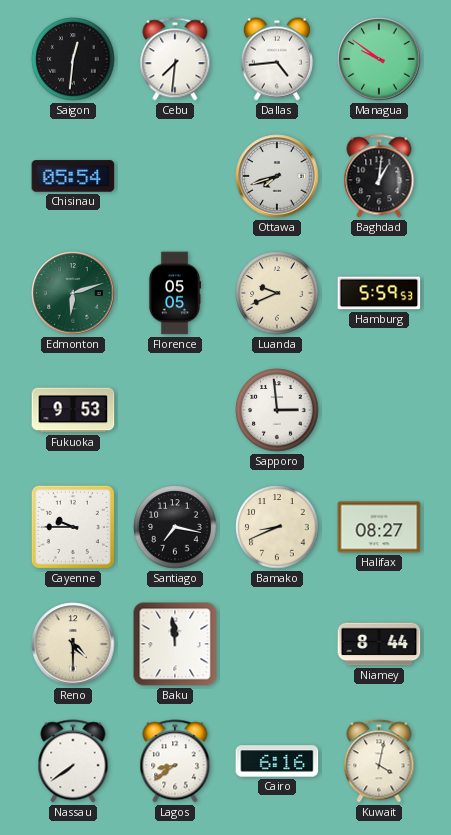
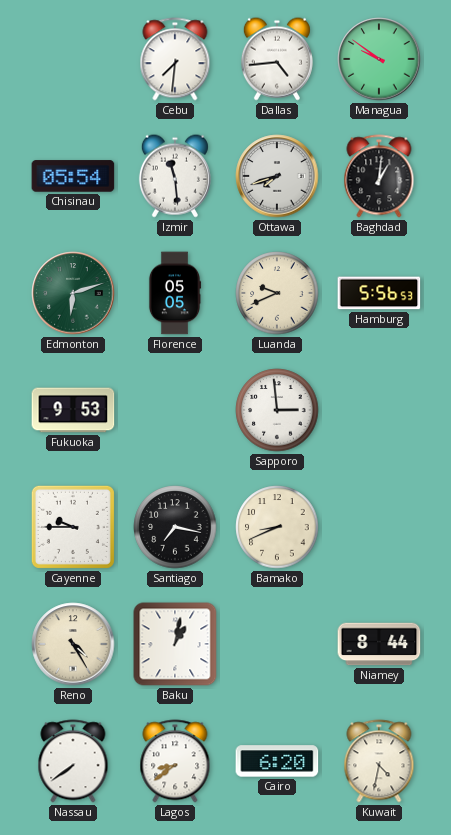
Saigon: 12:31 -> none (73, 59)
Izmir: none -> 11:29 (175, 176)
Hamburg: 5:59 -> 5:56 (379, 293)
Halifax: 08:27 -> none (379, 527)
Reno: 4:30 -> 4:25 (73, 644)
Baku: 11:59 -> 1:02 (175, 644)
Cairo: 6:16 -> 6:20 (277, 761)
Kuwait: 4:02 -> 4:32 (379, 761)
